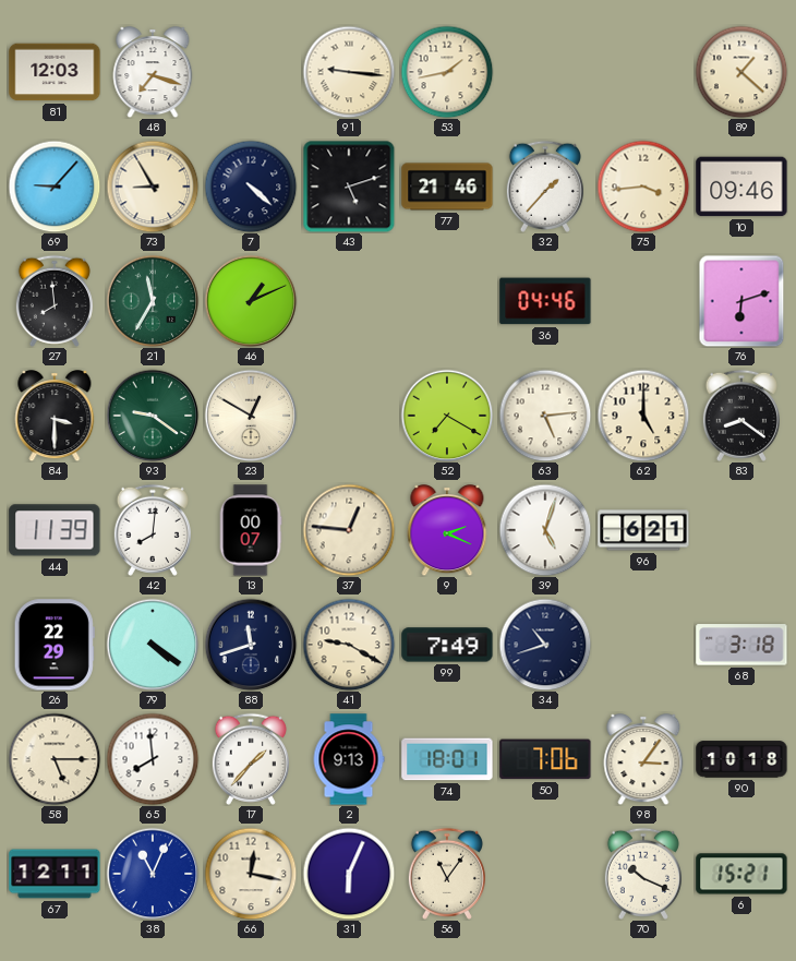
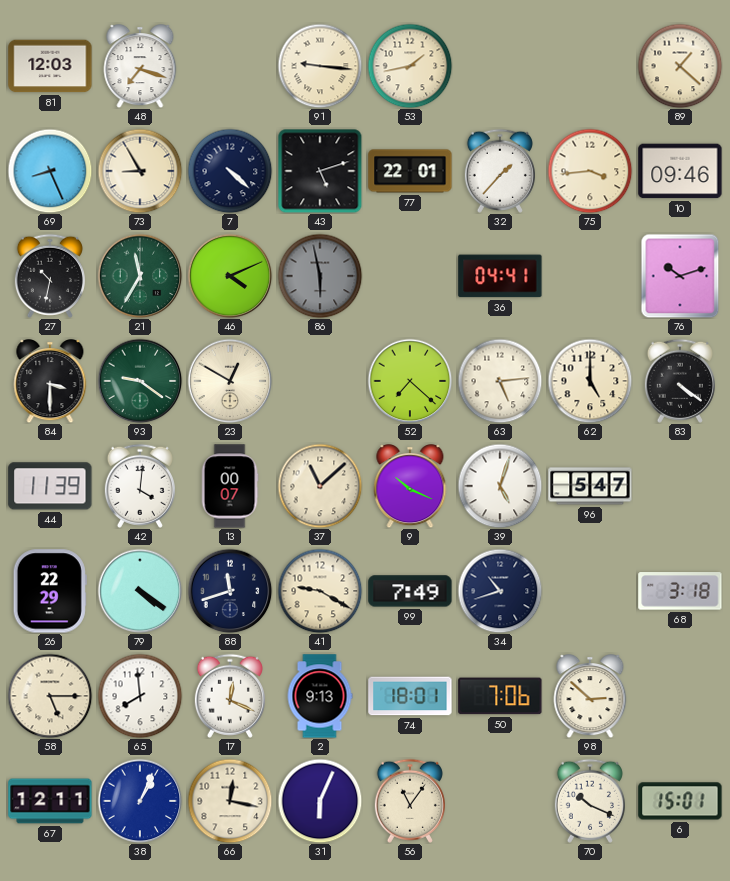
69: 9:07 -> 8:26 (50, 171)
77: 21:46 -> 22:01 (410, 171)
27: 7:59 -> 10:32 (50, 276)
46: 1:11 -> 4:11 (230, 276)
86: none -> 5:58 (320, 276)
36: 04:46 -> 04:41 (500, 276)
76: 6:12 -> 10:12 (680, 276)
52: 7:20 -> 7:22 (410, 381)
83: 8:21 -> 4:21 (680, 381)
42: 8:01 -> 4:01 (140, 486)
37: 12:46 -> 11:08 (320, 486)
9: 2:19 -> 10:19 (410, 486)
96: 6:21 -> 5:47 (590, 486)
17: 1:37 -> 12:19 (230, 696)
98: 3:06 -> 2:52 (590, 696)
90: 10:18 -> none (741, 759)
38: 11:04 -> 1:04 (140, 801)
6: 15:21 -> 15:01 (680, 801)
